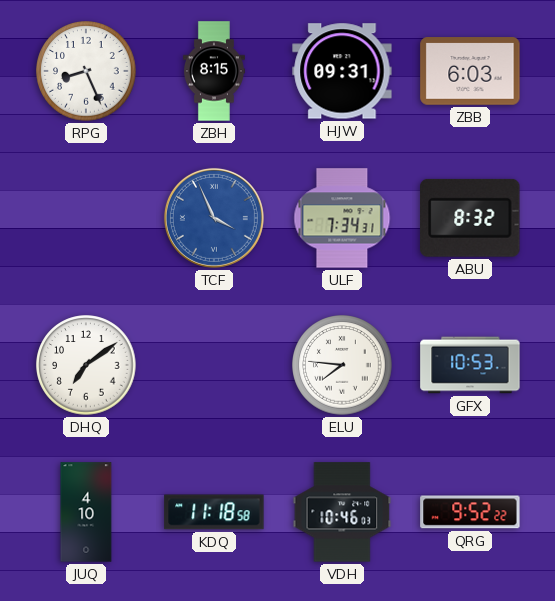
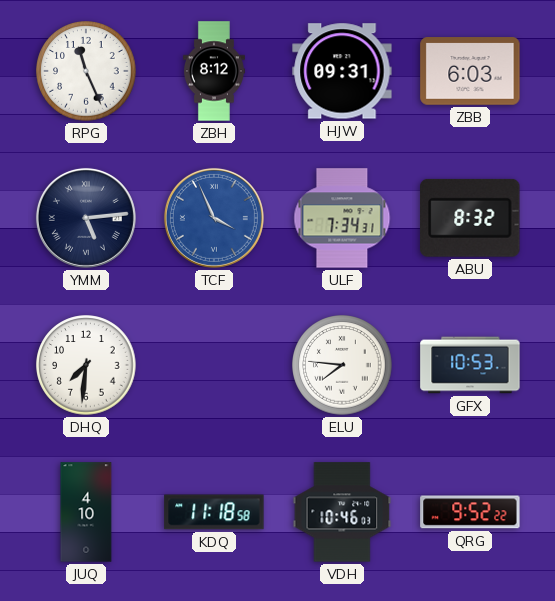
RPG: 8:26 -> 11:26 (86, 71)
ZBH: 8:15 -> 8:12 (214, 71)
YMM: none -> 5:14 (86, 218)
DHQ: 7:09 -> 7:31 (86, 365)
